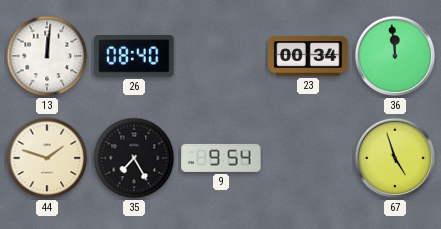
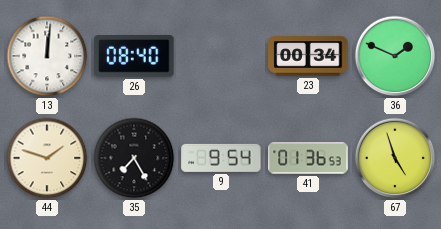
36: 11:59 -> 1:49 (395, 56)
41: none -> 01:36 (308, 158)
